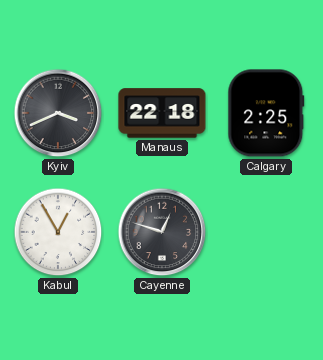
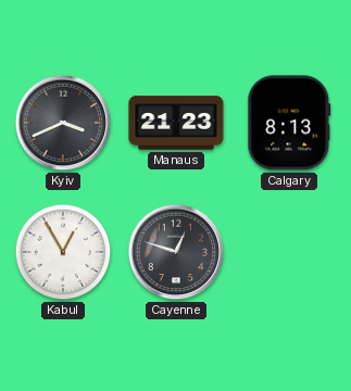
Manaus: 22:18 -> 21:23 (176, 123)
Calgary: 2:25 -> 8:13 (289, 123)
